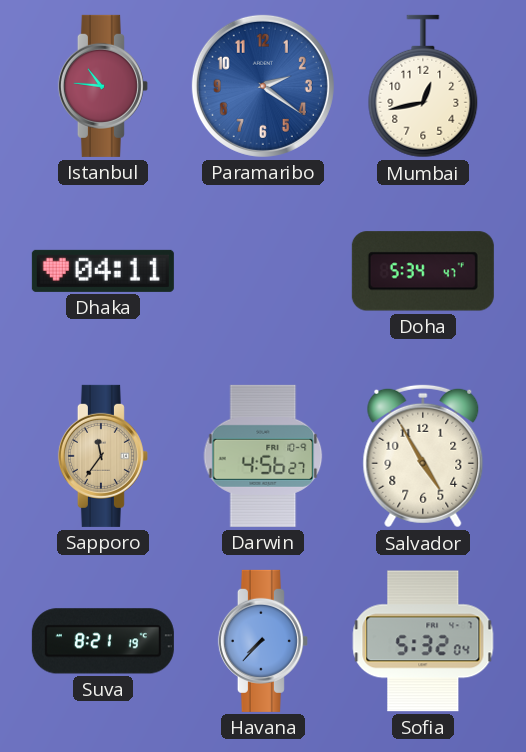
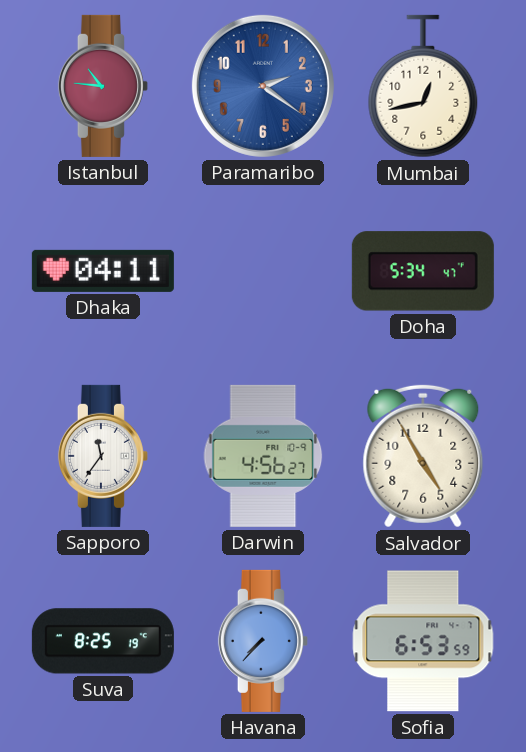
Sapporo dial: champagne -> white (103, 456)
Suva: 8:21 -> 8:25 (103, 641)
Sofia: 5:32 -> 6:53 (423, 641)
